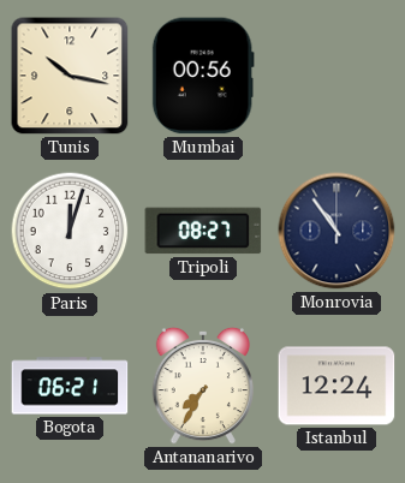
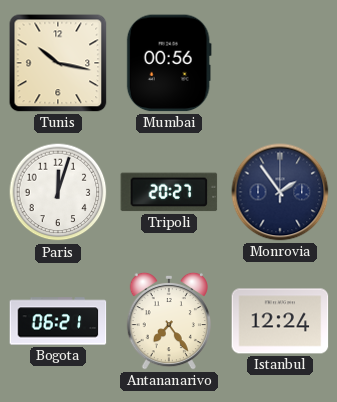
Tripoli: 08:27 -> 20:27 (169, 192)
Monrovia: 10:54 -> 1:54 (280, 192)
Antananarivo: 7:35 -> 7:24 (169, 321)
